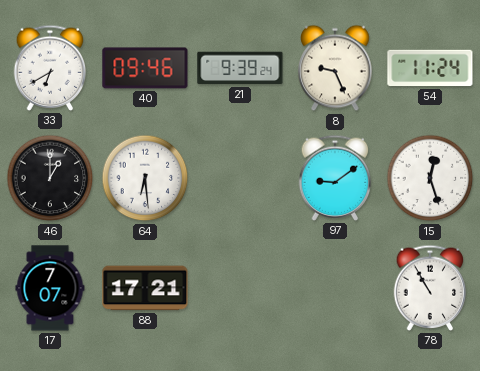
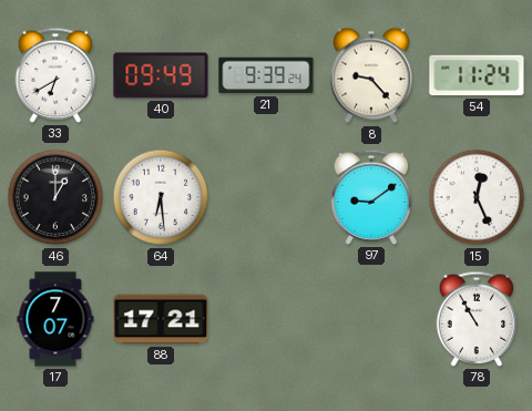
40: 09:46 -> 09:49 (161, 75)
8: 9:26 -> 9:23 (371, 75)
15: 12:27 -> 12:26 (477, 197)
